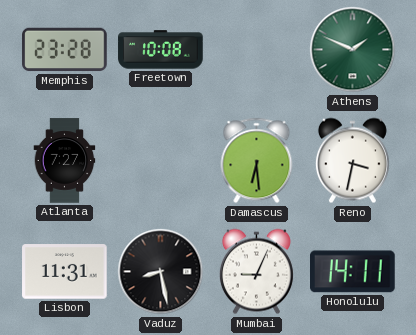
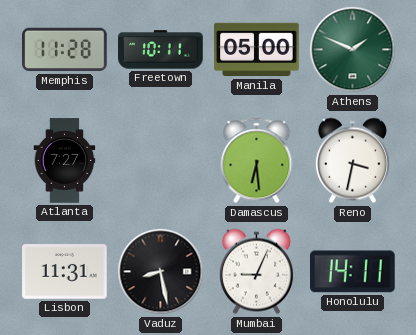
Memphis: 23:28 -> 11:28 (65, 50)
Freetown: 10:08 -> 10:11 (161, 50)
Manila: none -> 05:00 (257, 50)
